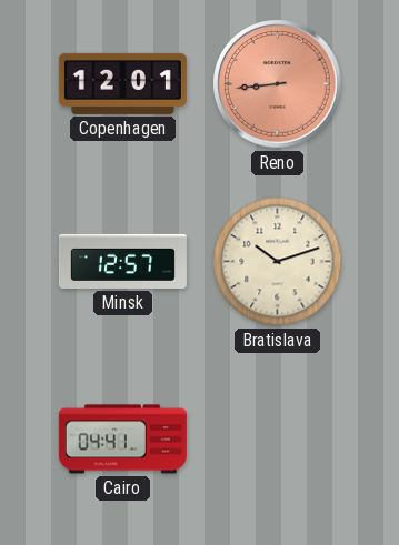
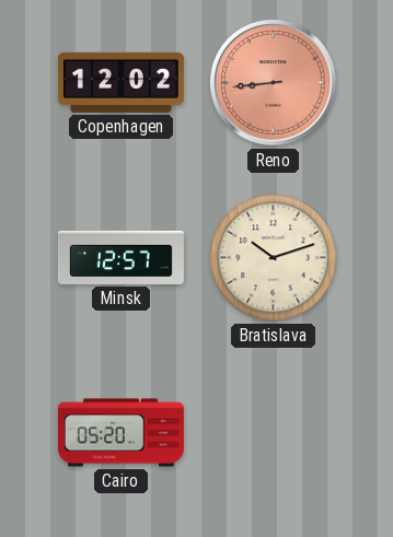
Copenhagen: 12:01 -> 12:02 (120, 82)
Cairo: 04:41 -> 05:20 (120, 433)
